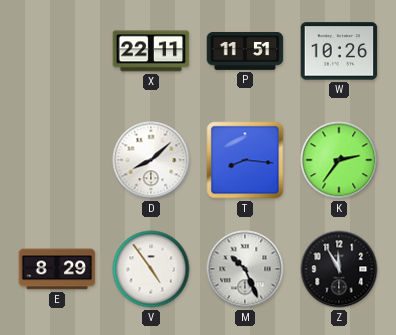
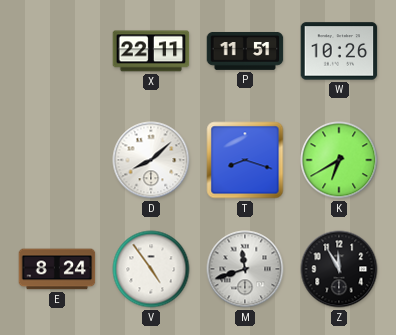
T: 8:16 -> 8:18 (245, 160)
K: 2:36 -> 6:40 (339, 160)
E: 8:29 -> 8:24 (57, 269)
M: 10:26 -> 11:42 (245, 269)
